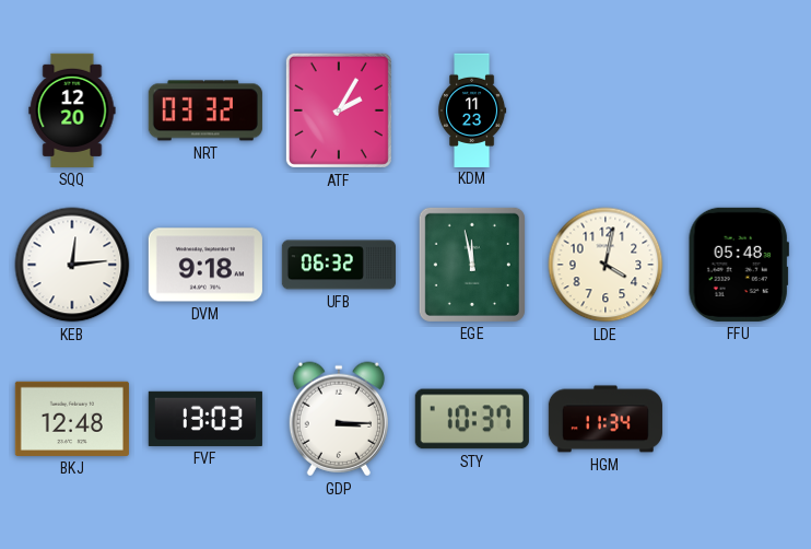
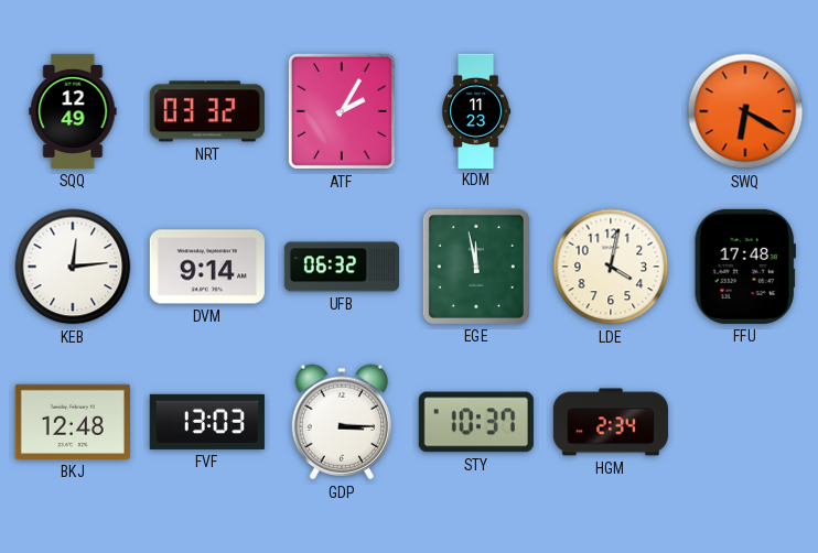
SQQ: 12:20 -> 12:49 (73, 111)
SWQ: none -> 6:20 (745, 111)
DVM: 9:18 -> 9:14 (207, 267)
FFU: 05:48 -> 17:48 (745, 267)
HGM: 11:34 -> 2:34 (611, 422)
